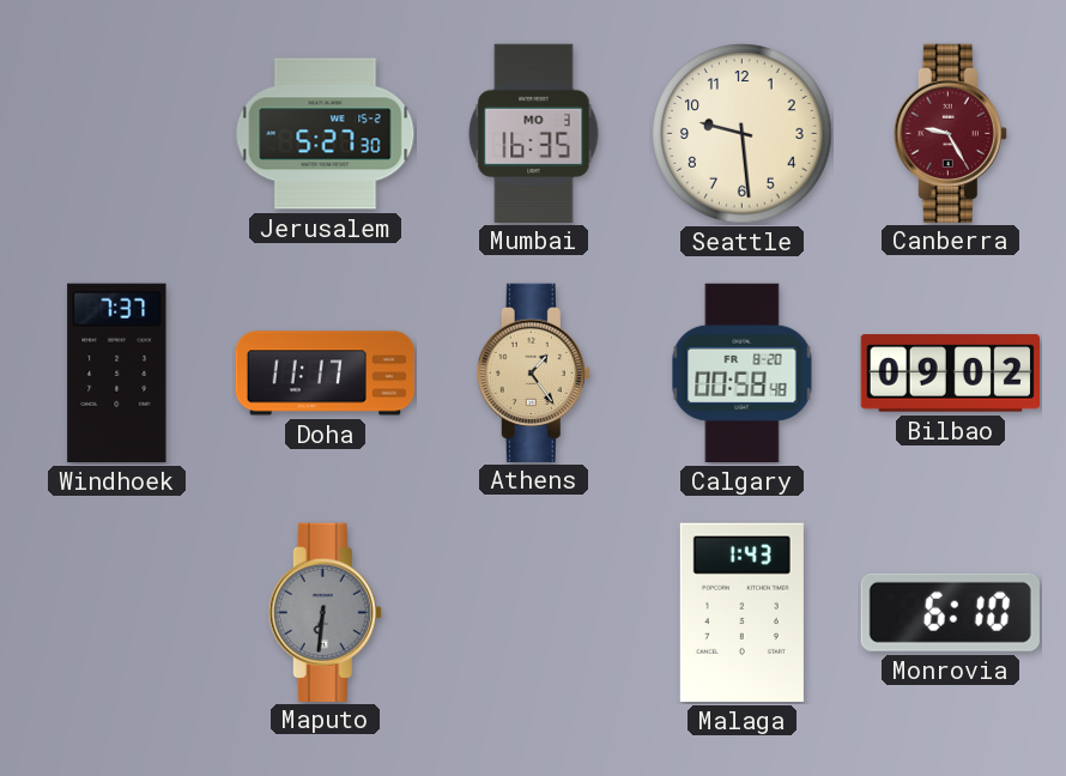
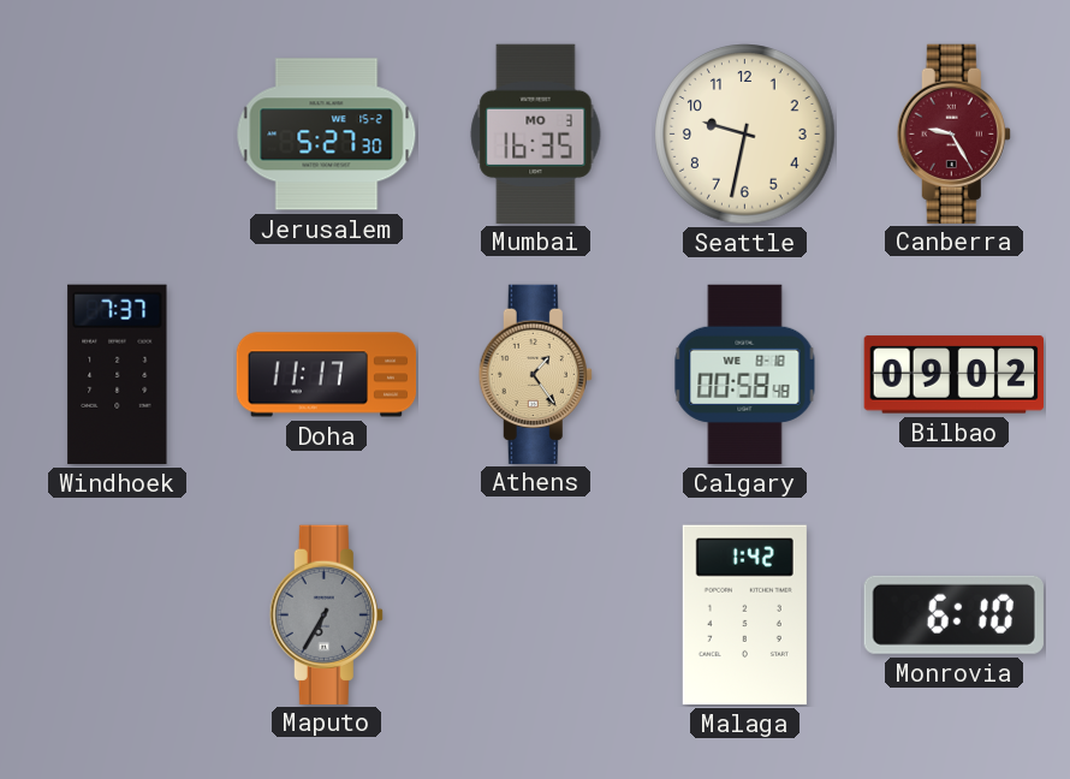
Seattle: 9:29 -> 9:32 (745, 135)
Calgary date: FR 8-20 -> WE 8-18 (745, 375)
Maputo: 6:31 -> 6:35 (326, 614)
Malaga: 1:43 -> 1:42 (744, 614)
